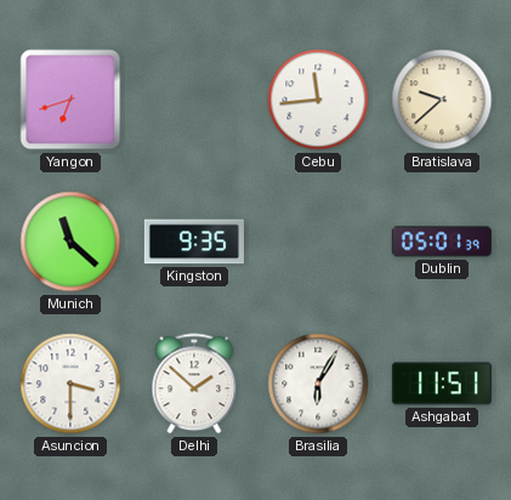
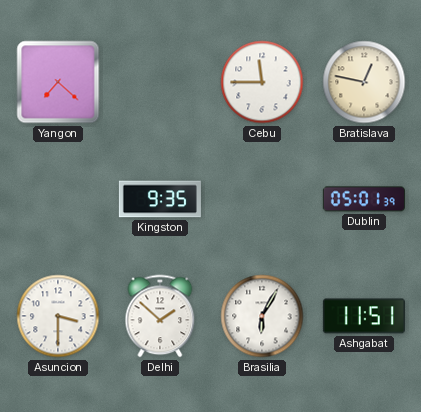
Yangon: 6:42 -> 7:22 (58, 82)
Cebu: 11:44 -> 11:45 (262, 82)
Bratislava: 9:38 -> 12:47 (364, 82)
Munich: 11:22 -> none (70, 242)
